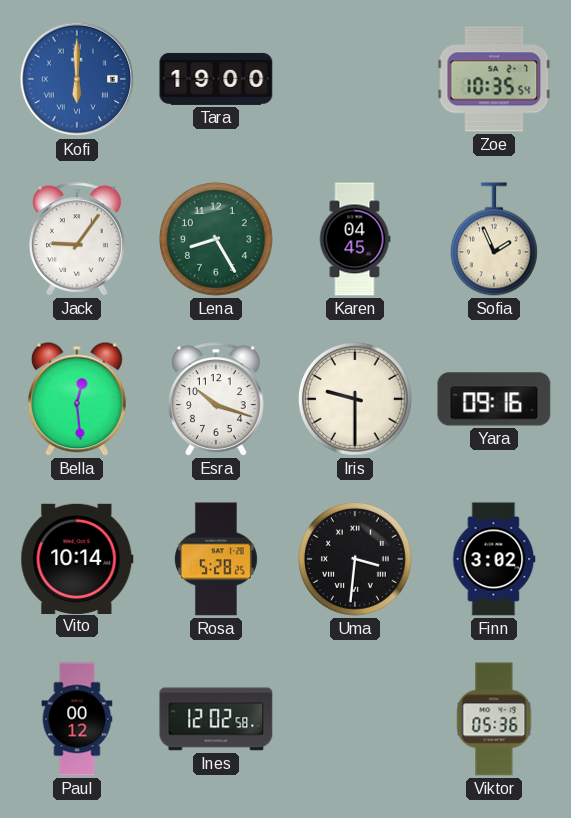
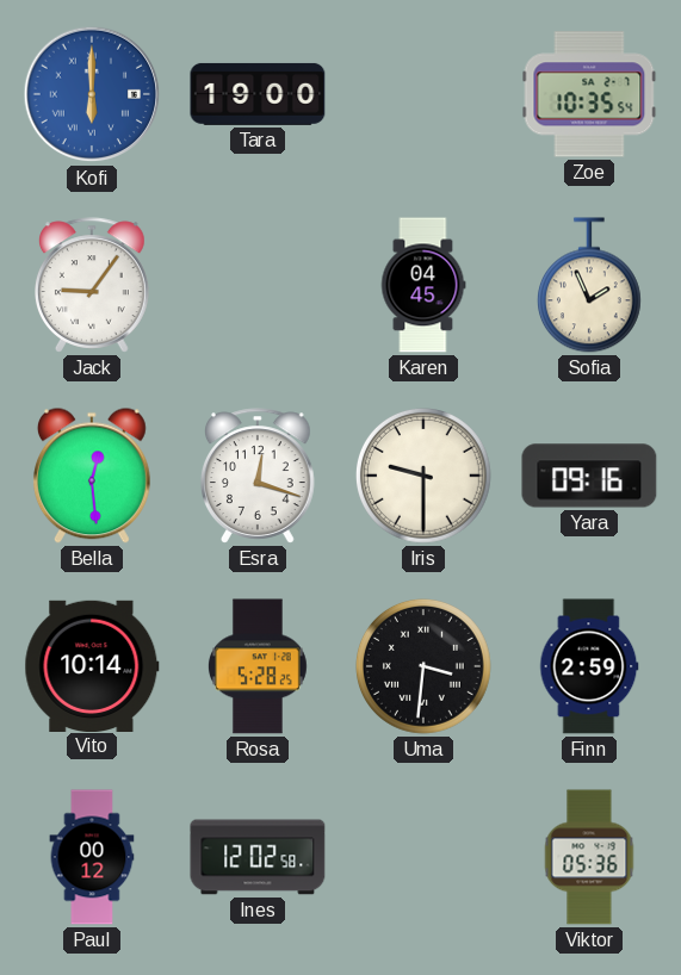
Lena: 8:25 -> none (216, 239)
Esra: 10:18 -> 12:18 (259, 476)
Finn: 3:02 -> 2:59 (589, 666)
